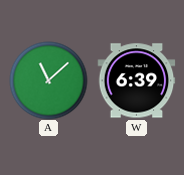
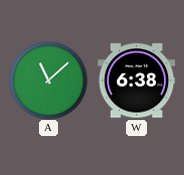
W: 6:39 -> 6:38 (136, 81)
